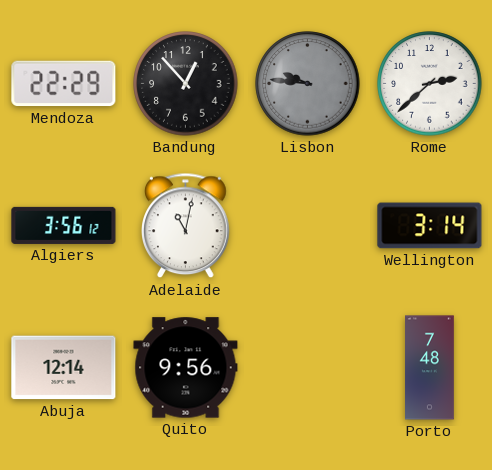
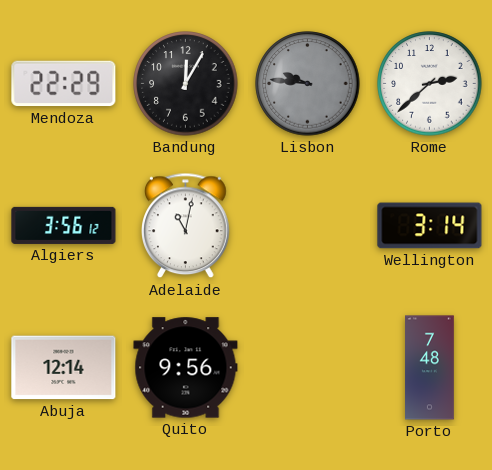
Bandung: 12:53 -> 12:05 (186, 84)
